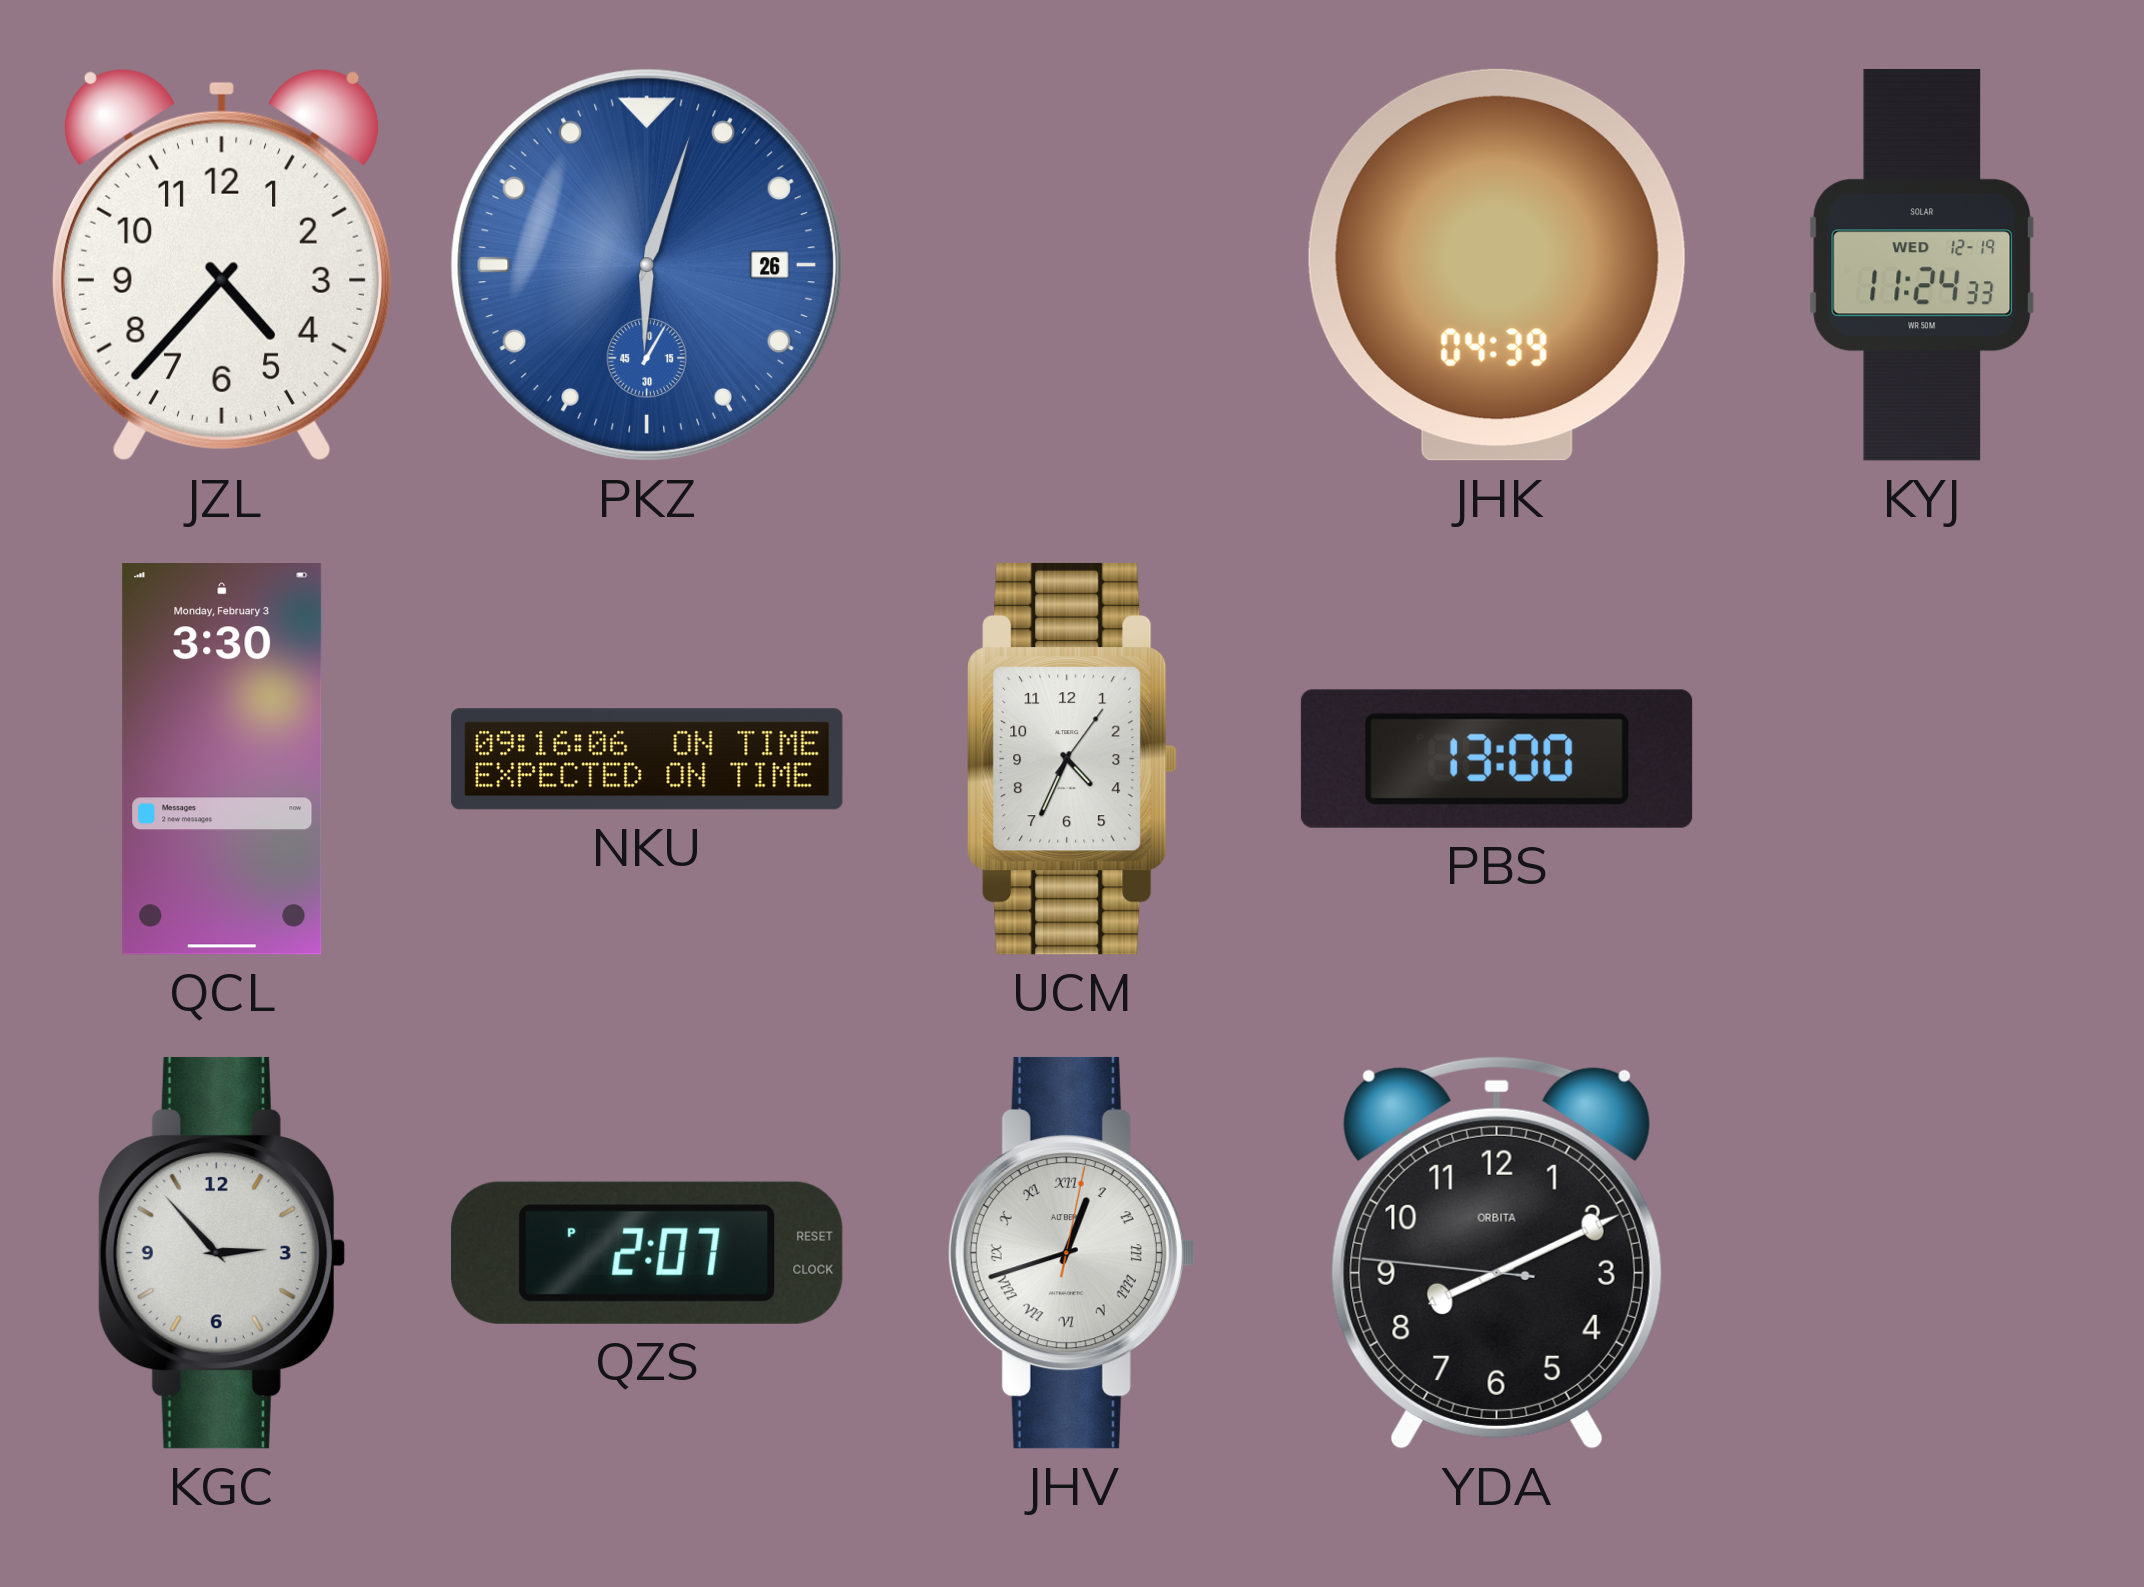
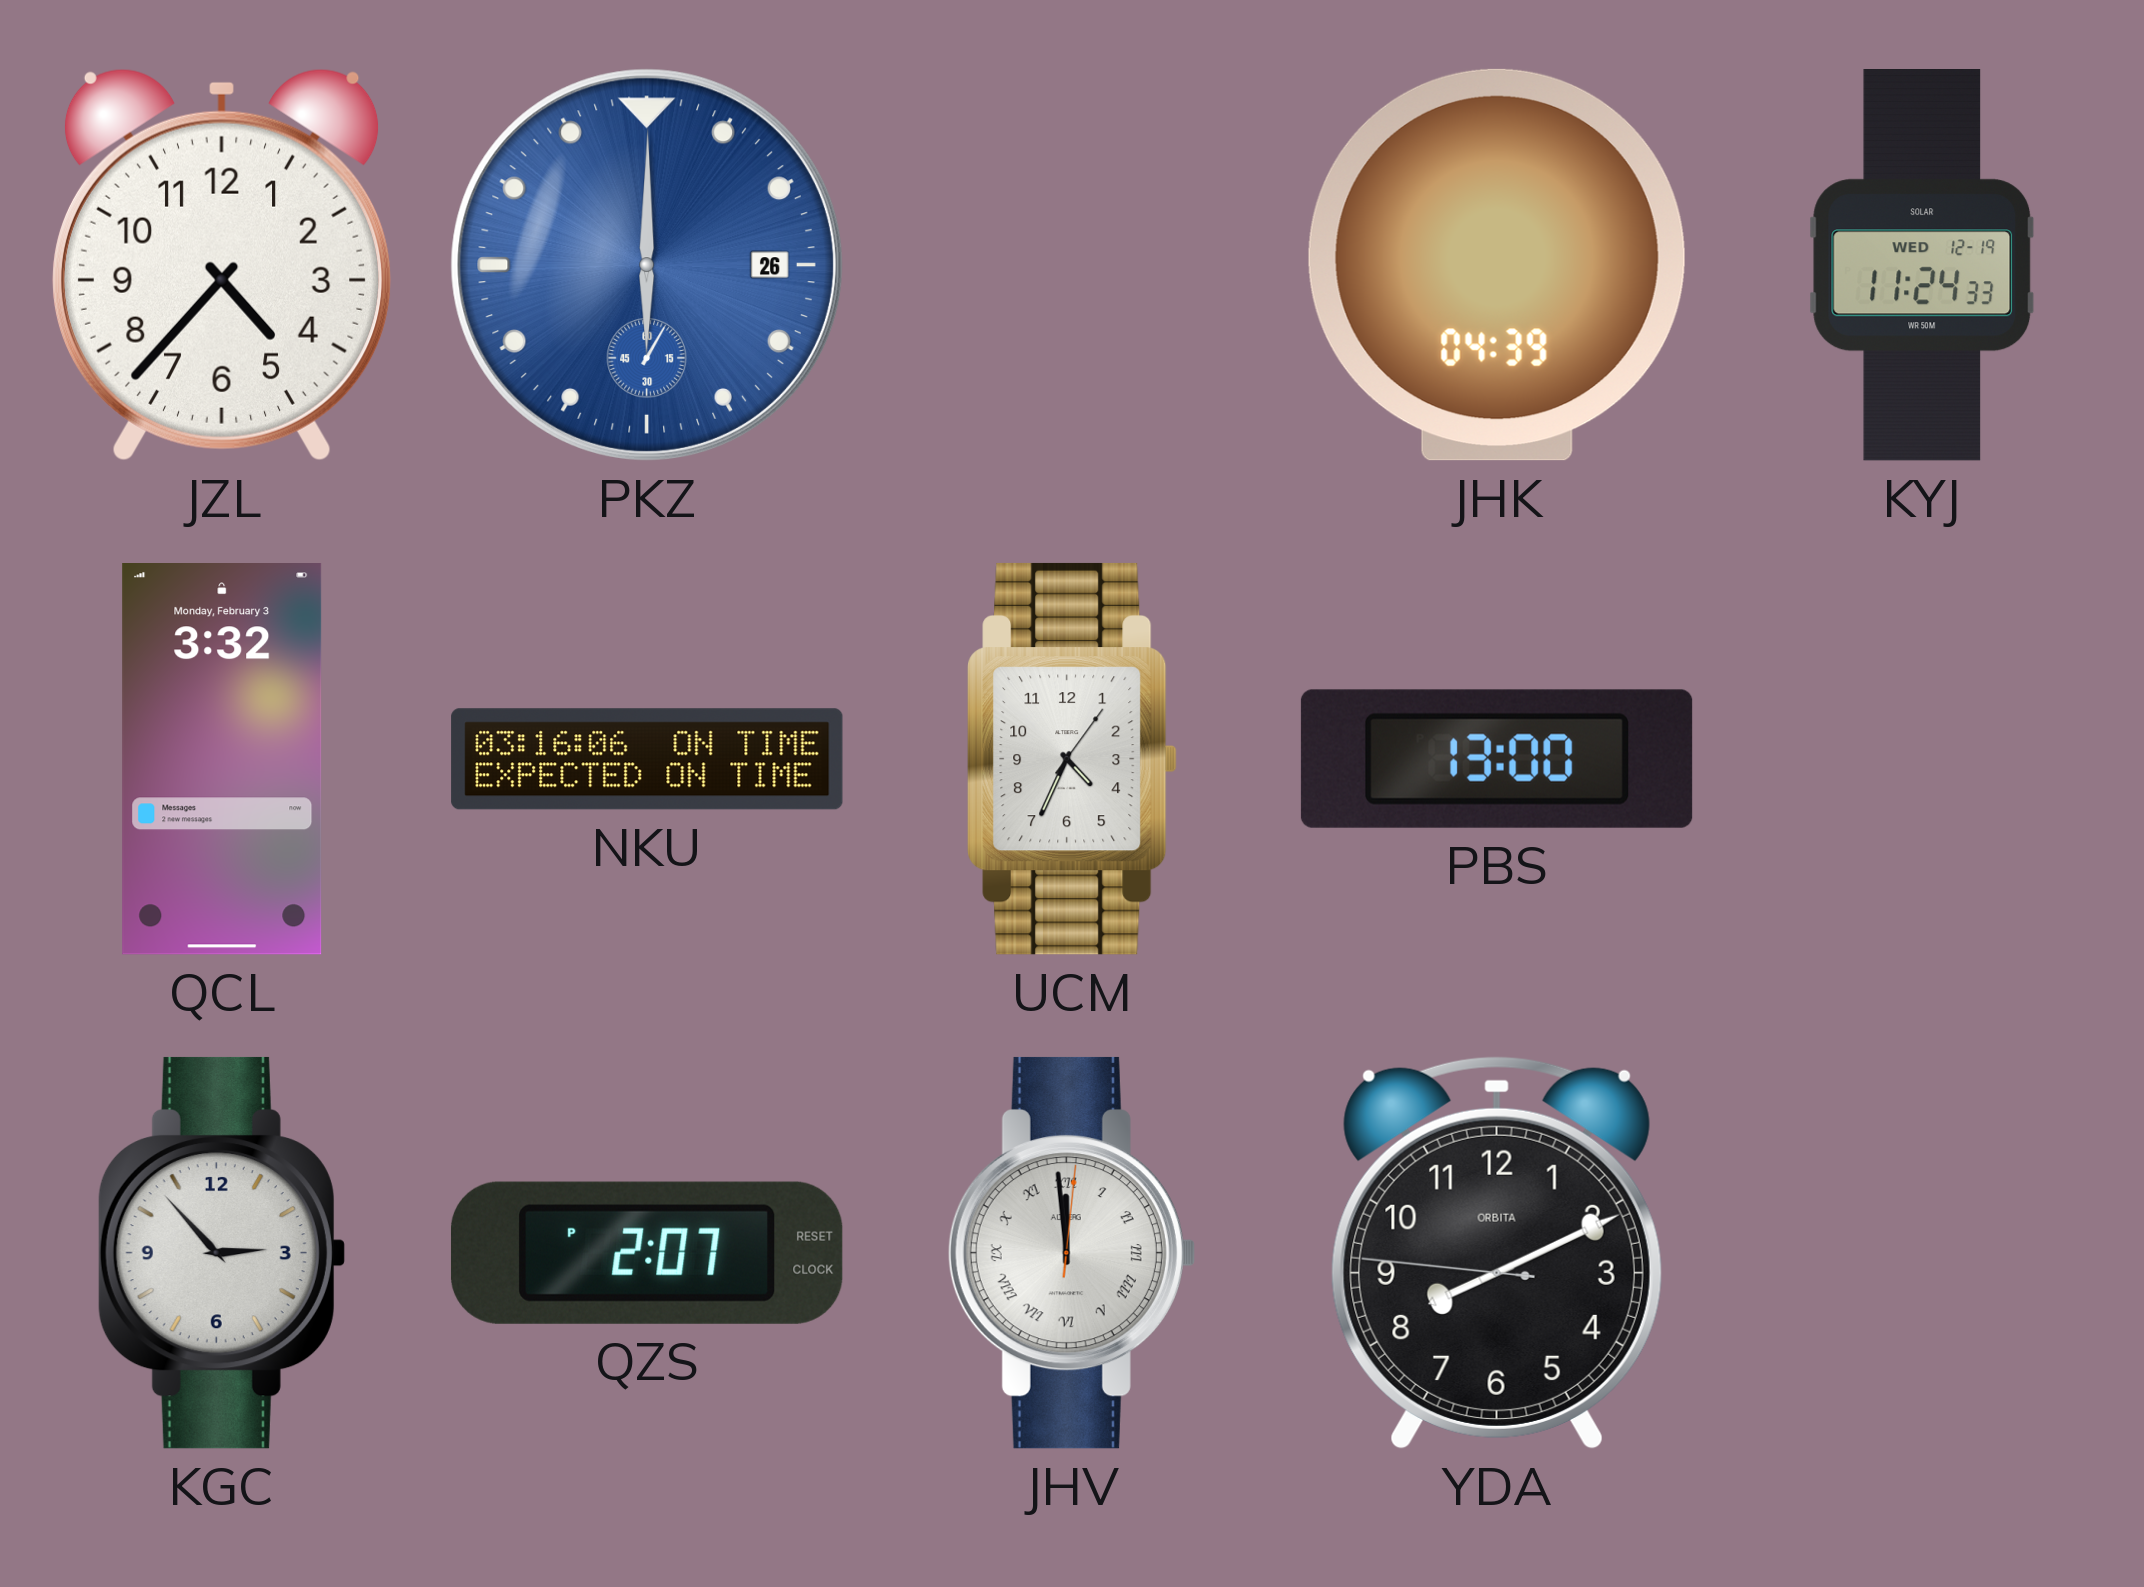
PKZ: 6:03 -> 6:00 (647, 265)
QCL: 3:30 -> 3:32 (222, 760)
NKU: 09:16 -> 03:16 (647, 759)
JHV: 12:42 -> 11:59 (1071, 1253)
